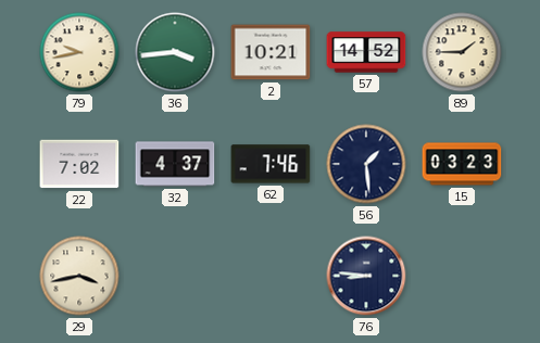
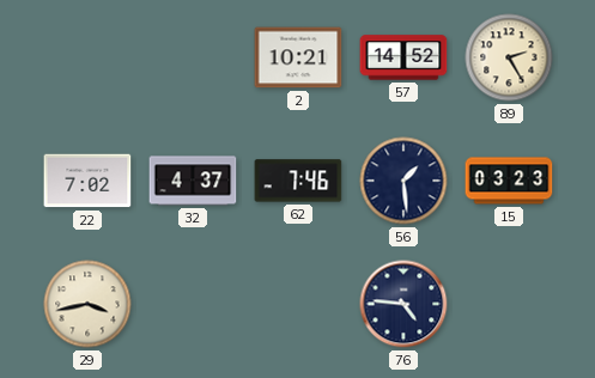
79: 9:43 -> none (79, 52)
36: 3:44 -> none (175, 52)
89: 1:45 -> 2:25 (509, 57)
76: 8:46 -> 4:46 (403, 304)
